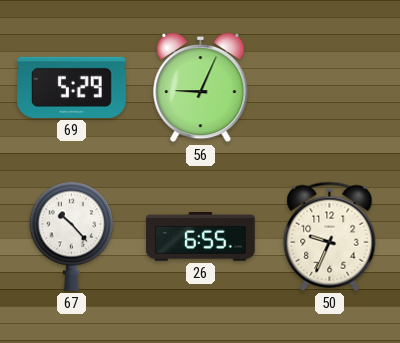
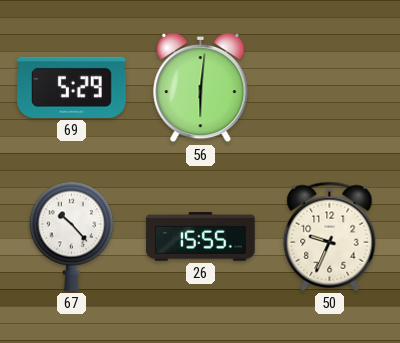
56: 9:04 -> 6:01 (201, 88)
26: 6:55 -> 15:55 (201, 237)
